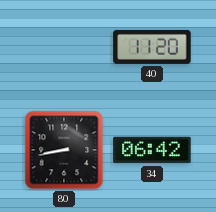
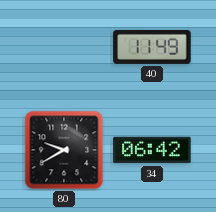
40: 11:20 -> 11:49 (152, 47)
80: 8:43 -> 9:40 (64, 150)
